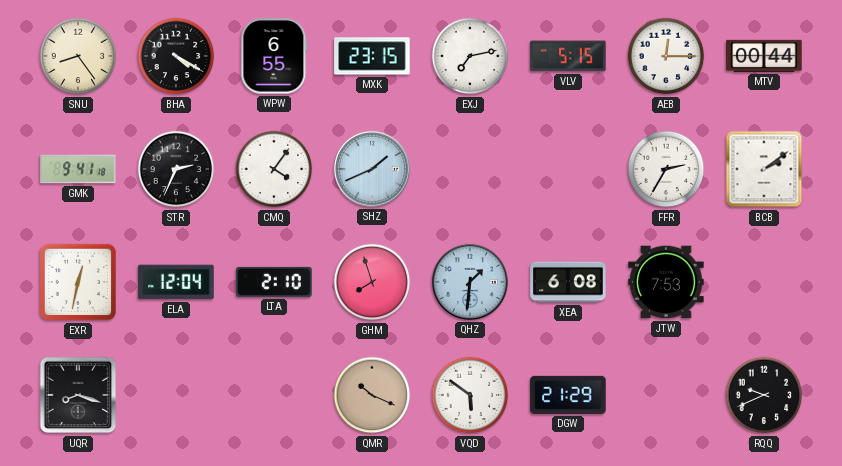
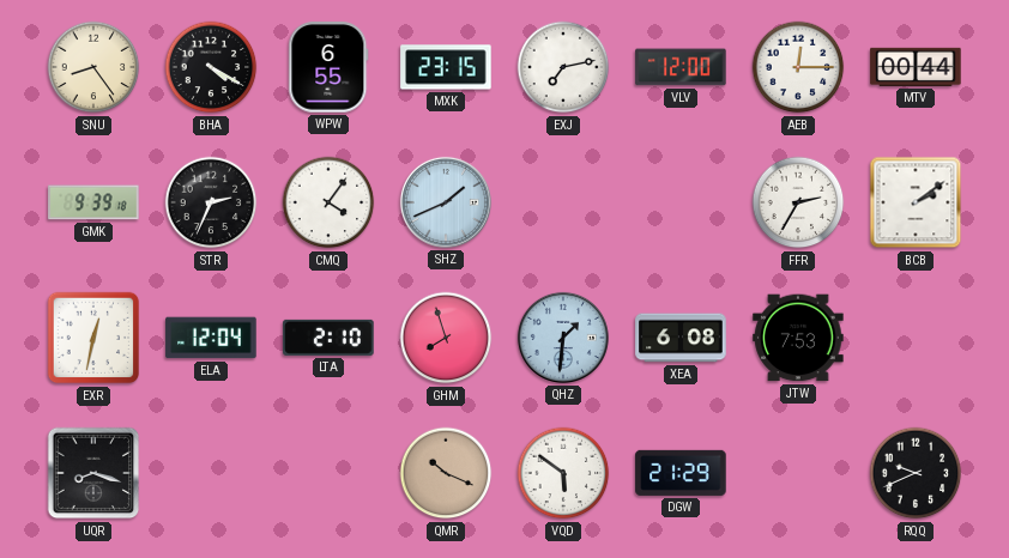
VLV: 5:15 -> 12:00 (681, 67)
GMK: 9:41 -> 9:39 (93, 202)
